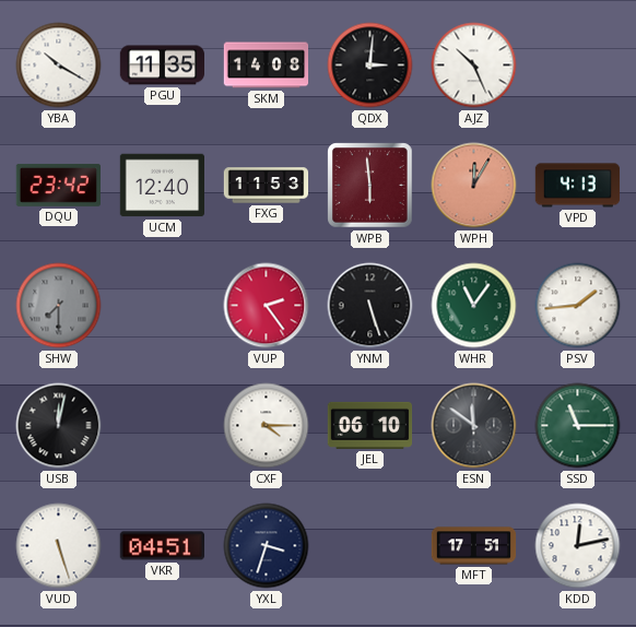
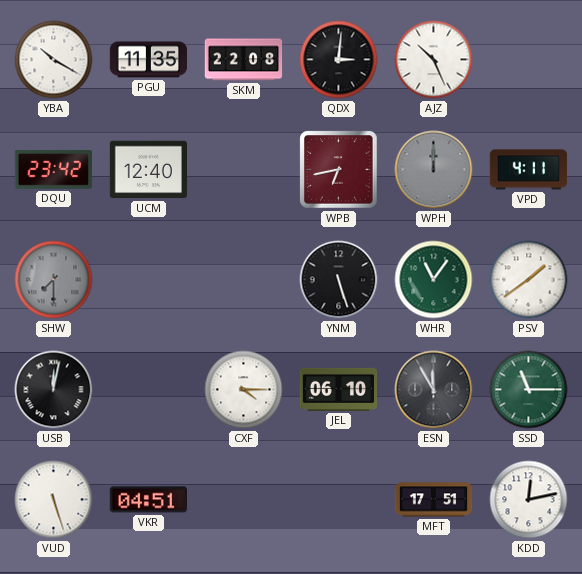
SKM: 14:08 -> 22:08 (244, 60)
FXG: 11:53 -> none (267, 186)
WPB: 5:59 -> 6:43 (339, 170)
WPH: 12:05 -> 12:00 (434, 170)
WPH dial: salmon -> grey (434, 170)
VPD: 4:13 -> 4:11 (529, 170)
VUP: 2:24 -> none (267, 306)
PSV: 1:44 -> 1:39 (529, 280)
ESN: 11:51 -> 11:55 (434, 390)
YXL: 3:33 -> none (267, 546)
